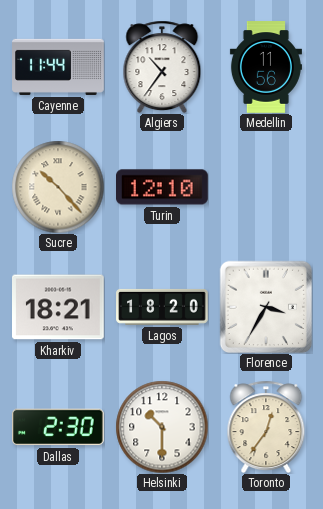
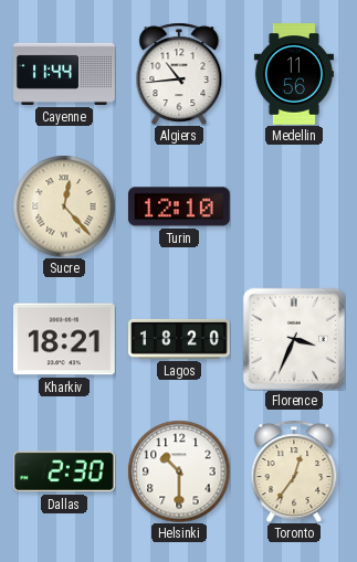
Algiers: 10:36 -> 10:44 (179, 74)
Sucre: 10:23 -> 12:23 (64, 206)
Florence: 3:35 -> 3:34 (293, 338)
